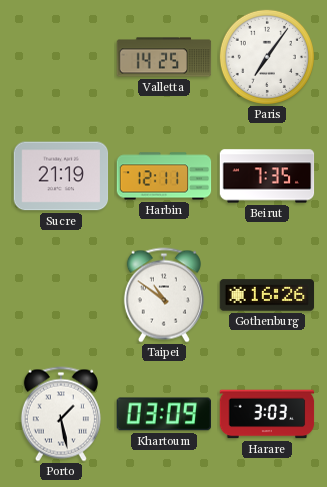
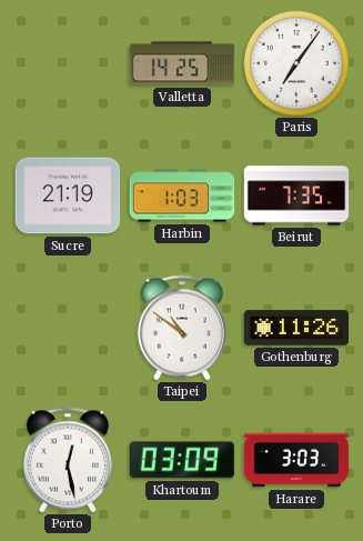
Harbin: 12:11 -> 1:03 (182, 196)
Gothenburg: 16:26 -> 11:26 (296, 328)
Porto: 1:28 -> 12:28 (68, 460)
